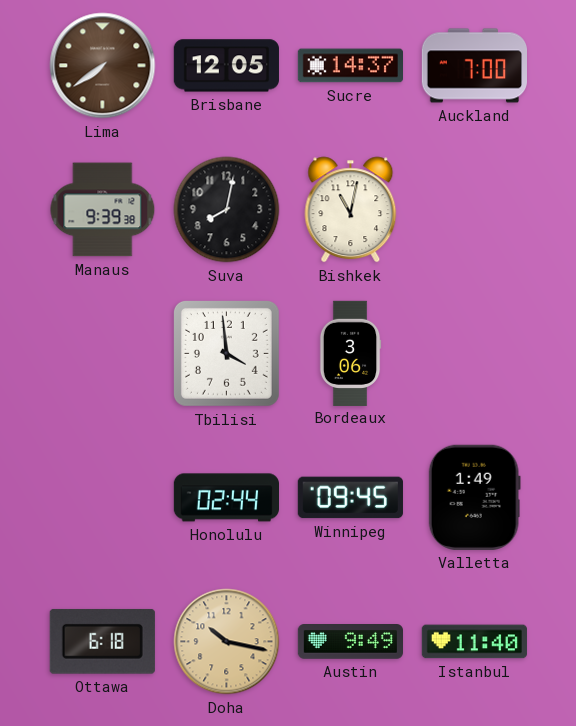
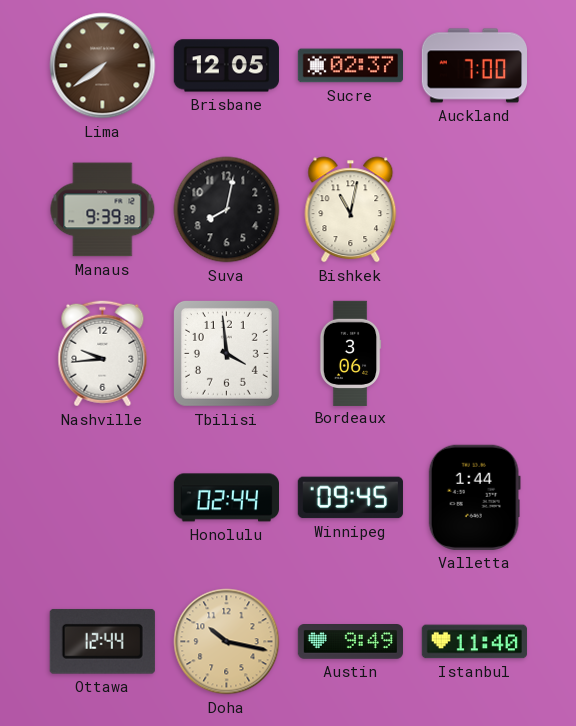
Sucre: 14:37 -> 02:37 (350, 66)
Nashville: none -> 9:44 (103, 354)
Valletta: 1:49 -> 1:44 (474, 497)
Ottawa: 6:18 -> 12:44 (102, 641)
